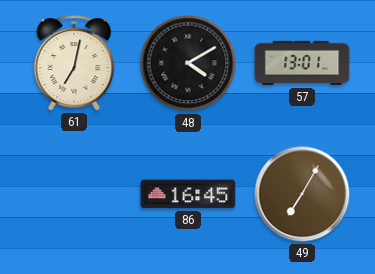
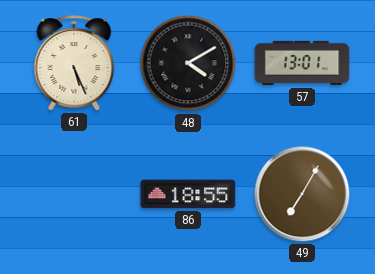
61: 7:02 -> 5:26 (74, 63)
86: 16:45 -> 18:55 (188, 194)
